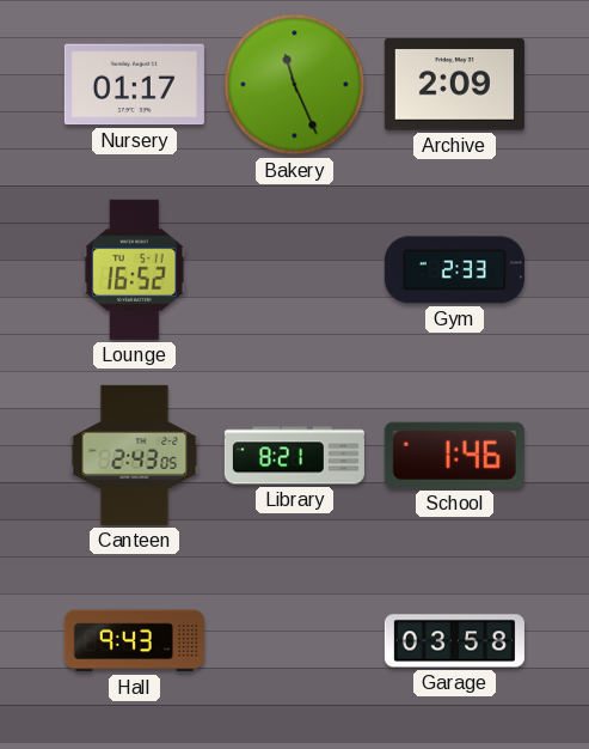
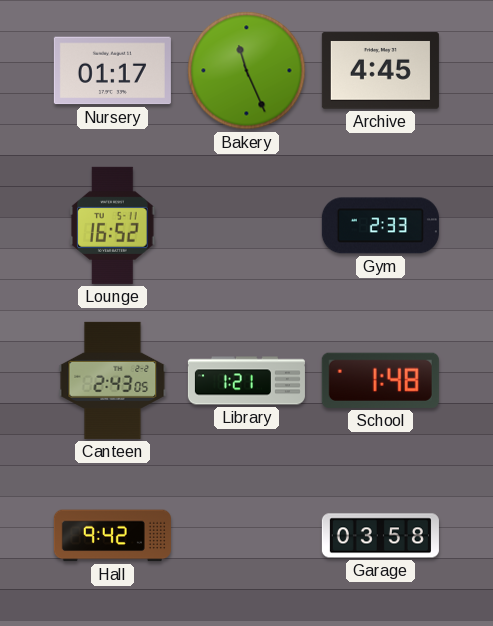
Archive: 2:09 -> 4:45 (380, 71)
Library: 8:21 -> 1:21 (246, 381)
School: 1:46 -> 1:48 (380, 380)
Hall: 9:43 -> 9:42 (112, 536)
